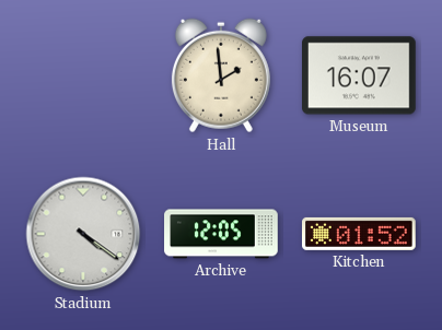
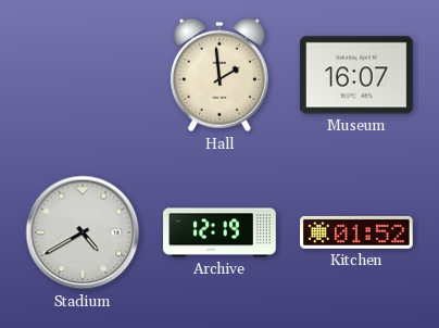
Stadium: 4:21 -> 4:40 (83, 232)
Archive: 12:05 -> 12:19 (220, 232)
